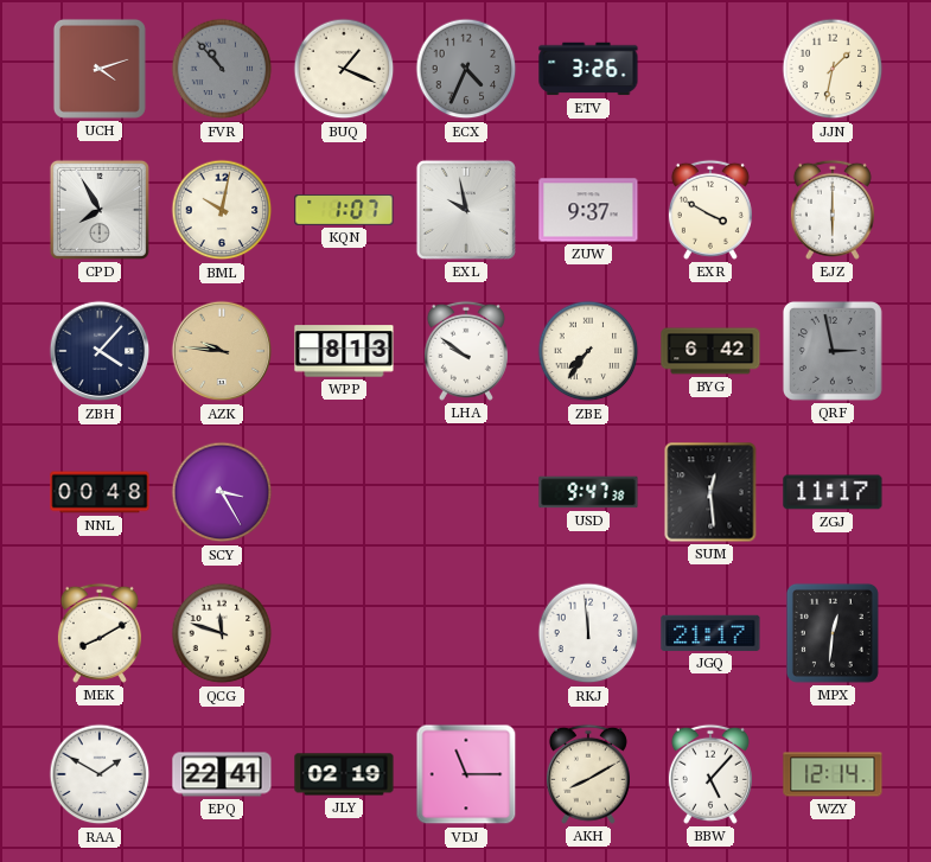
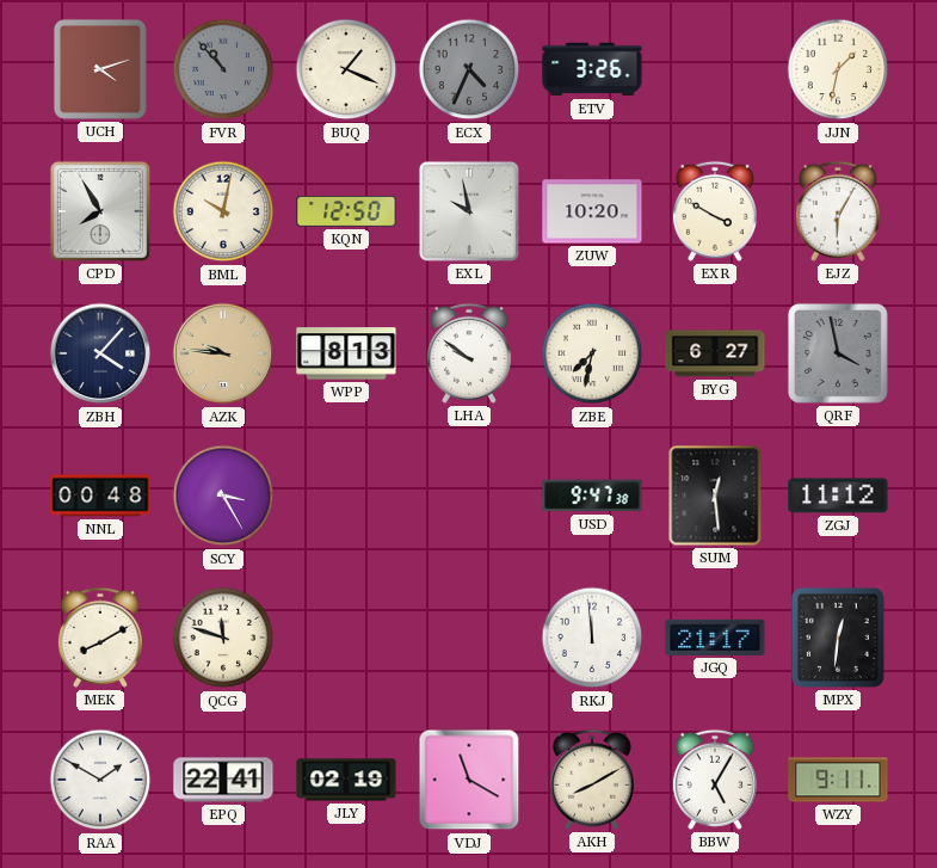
KQN: 1:07 -> 12:50 (346, 211)
ZUW: 9:37 -> 10:20 (592, 211)
EJZ: 6:00 -> 6:05 (838, 211)
ZBE: 7:36 -> 7:32 (592, 353)
BYG: 6:42 -> 6:27 (715, 353)
QRF: 2:58 -> 3:58 (838, 353)
ZGJ: 11:17 -> 11:12 (838, 495)
VDJ: 11:15 -> 11:20 (469, 780)
BBW: 5:07 -> 5:05 (715, 780)
WZY: 12:14 -> 9:11 (838, 780)
